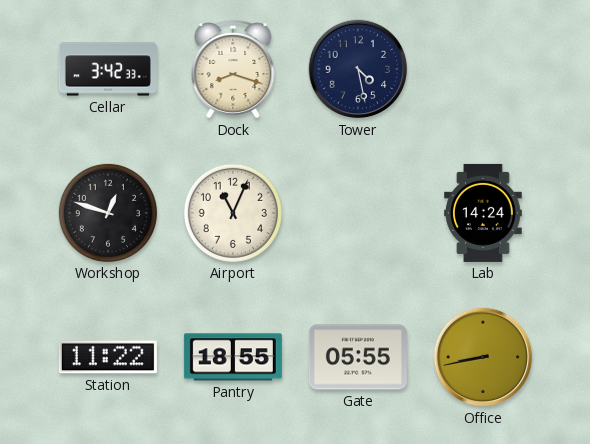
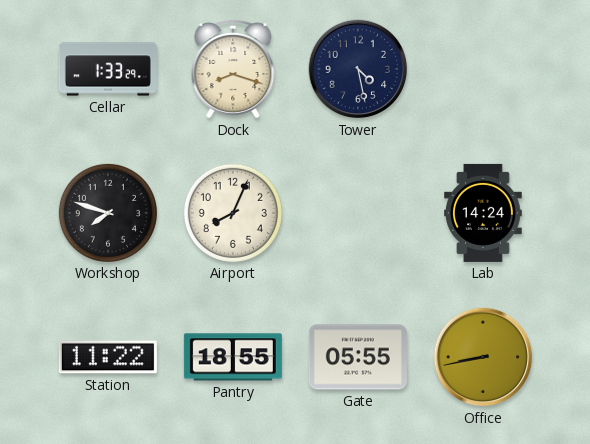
Cellar: 3:42 -> 1:33 (108, 69)
Workshop: 12:48 -> 7:48 (108, 213)
Airport: 11:04 -> 8:04 (233, 213)
